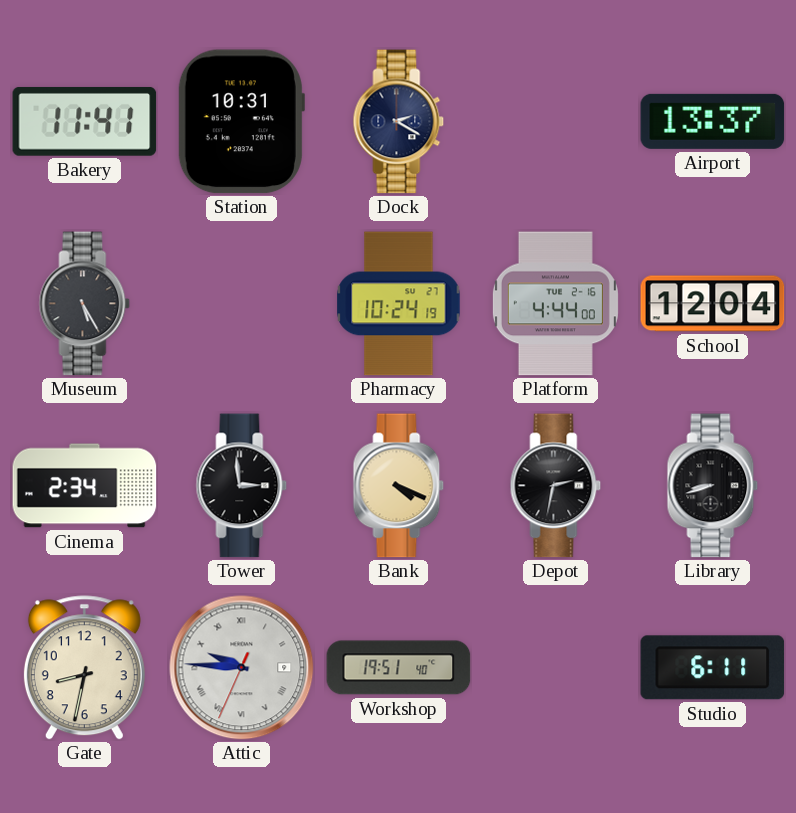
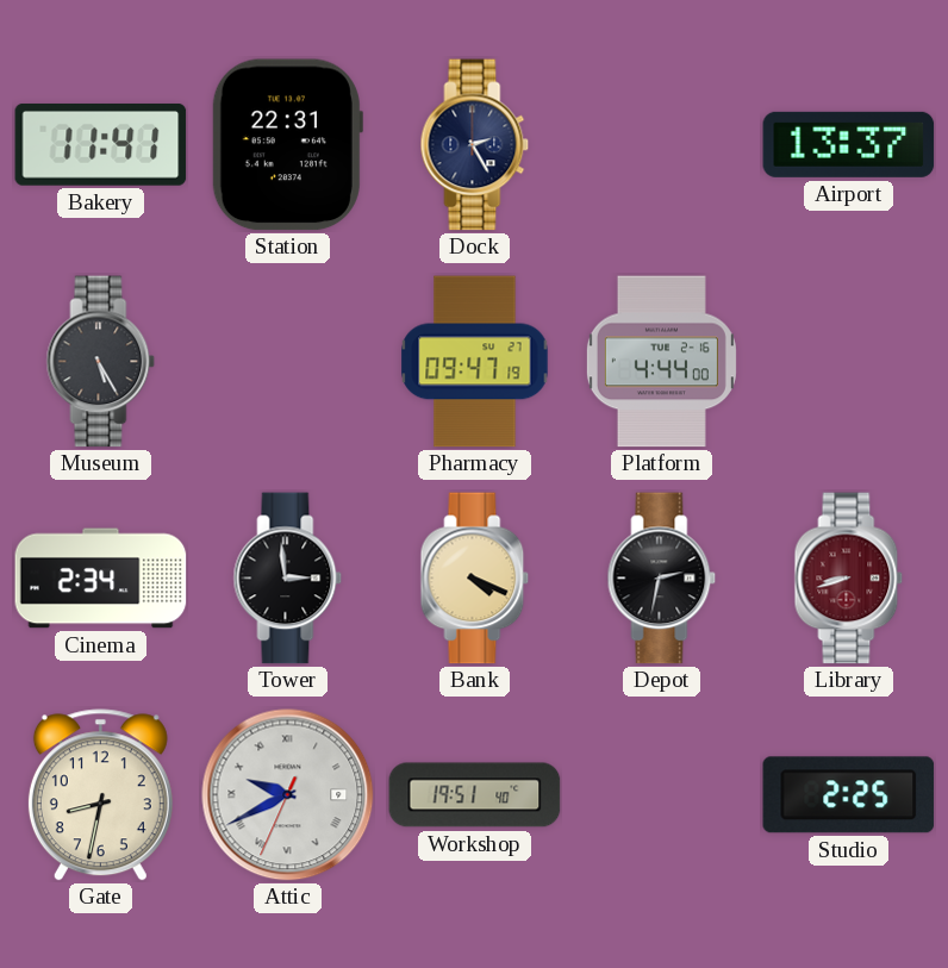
Station: 10:31 -> 22:31 (287, 145)
Dock: 2:20 -> 2:25 (475, 145)
Pharmacy: 10:24 -> 09:47 (475, 362)
School: 12:04 -> none (713, 304)
Library dial: black -> burgundy (849, 579)
Attic: 9:45 -> 9:40 (288, 795)
Studio: 6:11 -> 2:25 (849, 795)
